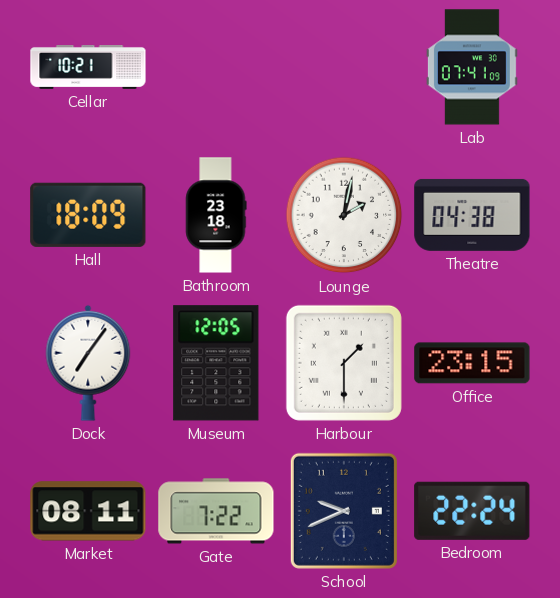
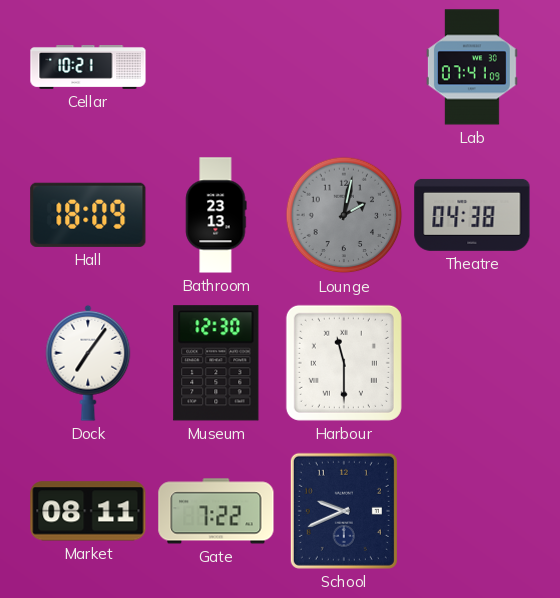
Bathroom: 23:18 -> 23:13 (216, 215)
Lounge dial: white -> grey (344, 215)
Museum: 12:05 -> 12:30 (216, 363)
Harbour: 1:30 -> 11:30 (344, 363)
Office: 23:15 -> none (472, 363)
Bedroom: 22:24 -> none (472, 511)
